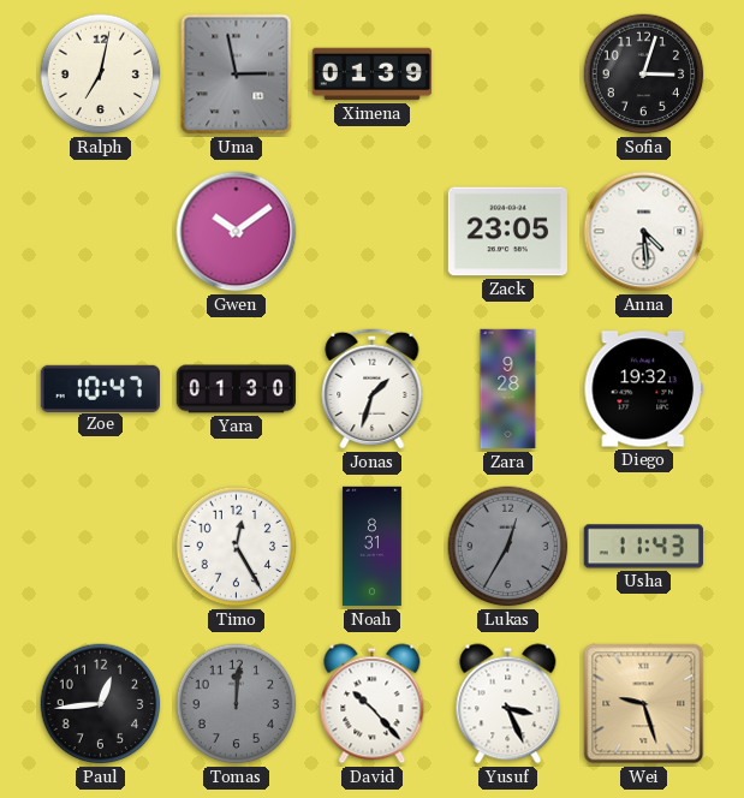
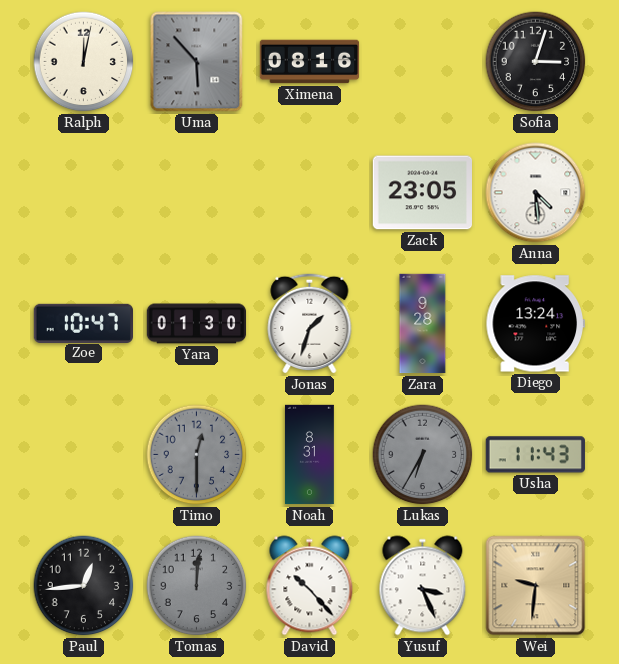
Ralph: 7:02 -> 12:02 (84, 62)
Uma: 2:58 -> 5:53 (197, 62)
Ximena: 01:39 -> 08:16 (310, 62)
Gwen: 10:09 -> none (237, 232)
Diego: 19:32 -> 13:24 (535, 324)
Timo: 12:25 -> 12:30 (197, 455)
Timo dial: white -> grey (197, 455)
Lukas: 12:35 -> 6:35 (423, 455)
Wei: 9:27 -> 9:31 (536, 586)
